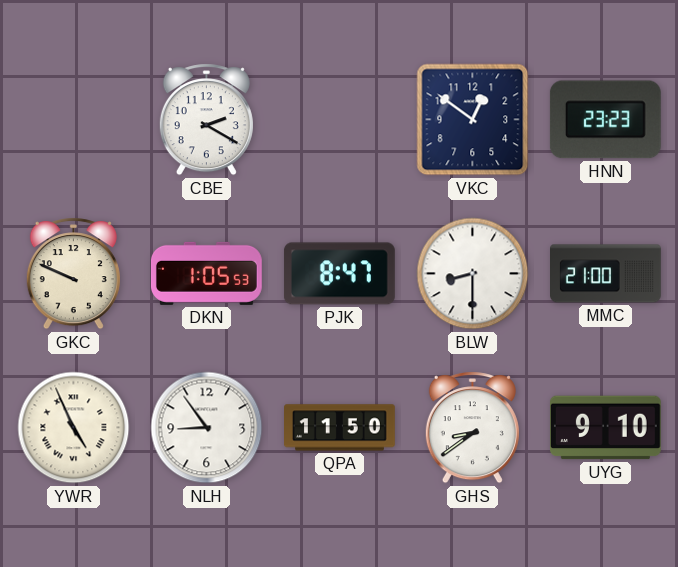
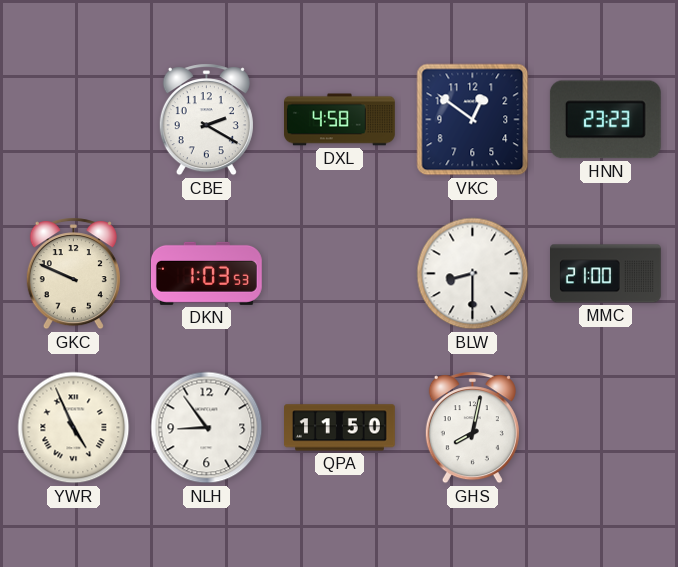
DXL: none -> 4:58 (340, 120)
DKN: 1:05 -> 1:03 (206, 273)
PJK: 8:47 -> none (339, 274)
GHS: 8:39 -> 8:02 (472, 428)
UYG: 9:10 -> none (605, 428)
